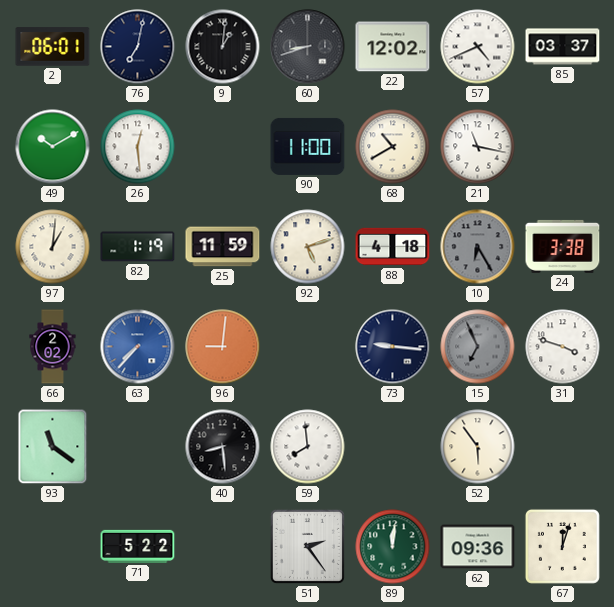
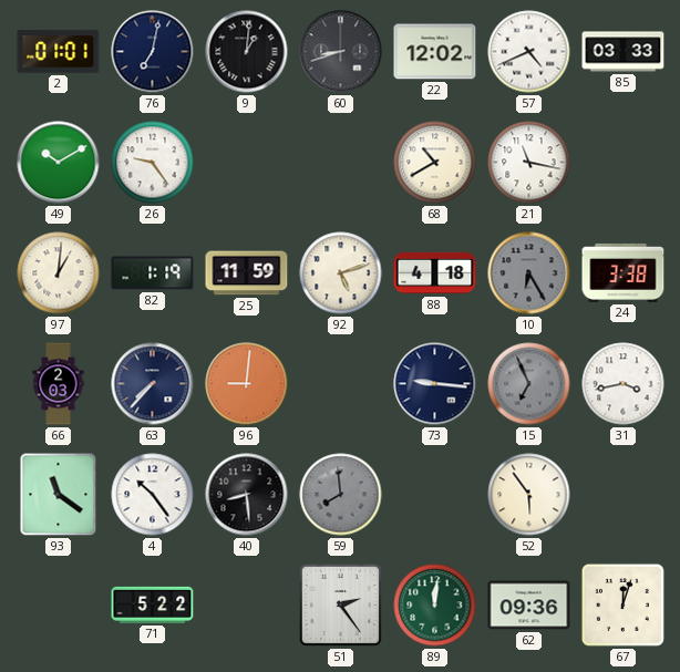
2: 06:01 -> 01:01 (59, 52)
85: 03:37 -> 03:33 (624, 52)
26: 12:29 -> 9:24 (153, 163)
90: 11:00 -> none (308, 146)
66: 2:02 -> 2:03 (59, 384)
63 dial: blue -> navy (153, 384)
31: 3:48 -> 3:43 (624, 384)
4: none -> 10:24 (153, 495)
59 dial: white -> grey (341, 495)
